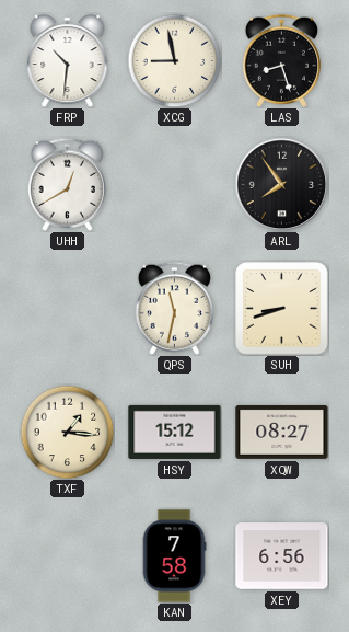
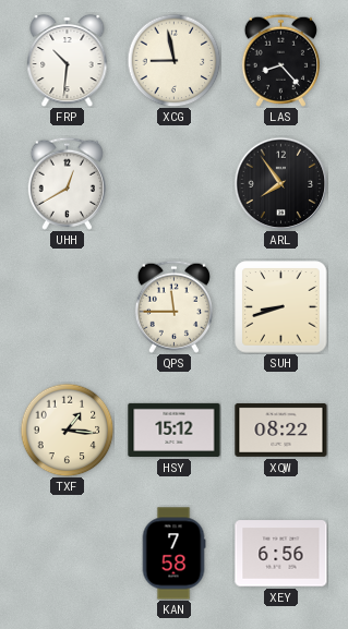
LAS: 8:27 -> 8:23 (280, 60)
QPS: 11:32 -> 11:45 (173, 306)
XQW: 08:27 -> 08:22 (281, 430)
